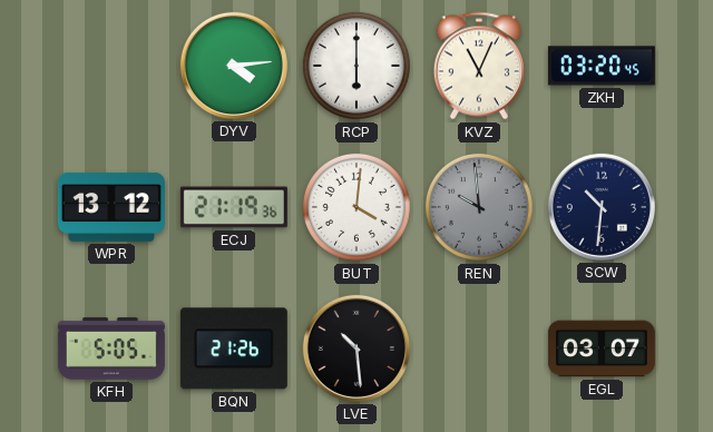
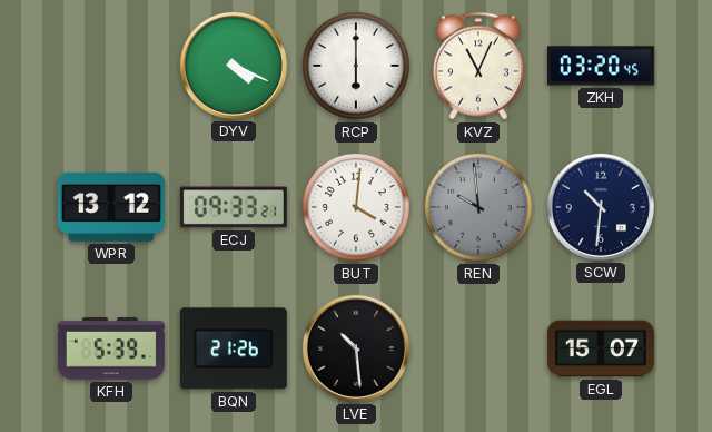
DYV: 4:14 -> 4:19 (234, 66)
ECJ: 21:19 -> 09:33 (234, 207)
KFH: 5:05 -> 5:39 (111, 348)
EGL: 03:07 -> 15:07 (601, 348)
